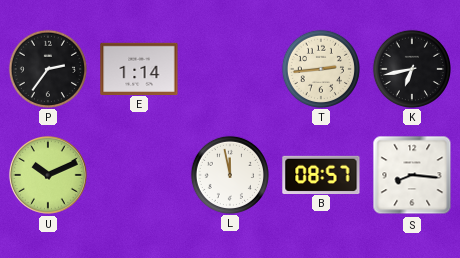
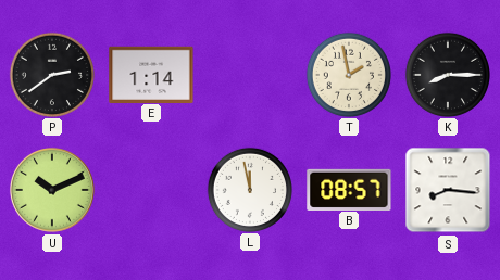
P: 2:36 -> 2:39 (51, 74)
T: 2:44 -> 1:58 (348, 74)
K: 6:43 -> 8:15 (447, 74)
